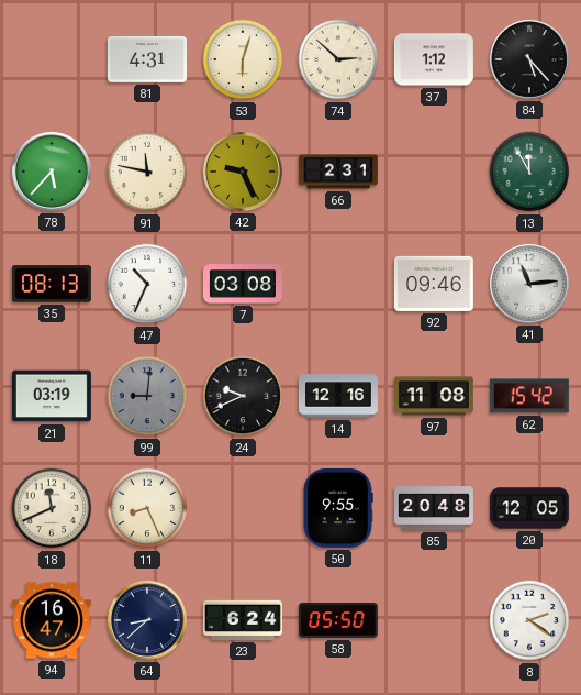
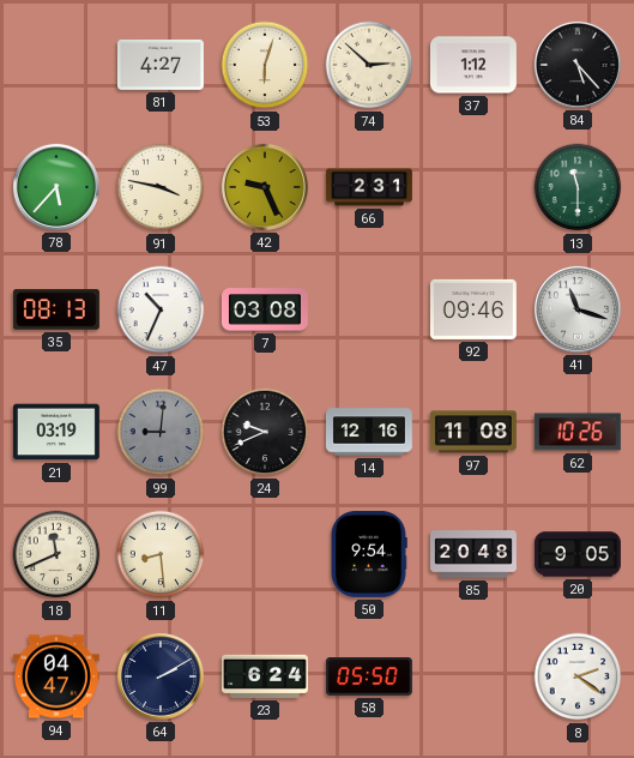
81: 4:31 -> 4:27 (161, 65)
91: 11:47 -> 3:47 (161, 187)
13: 11:55 -> 11:30 (578, 187)
41: 11:14 -> 11:18 (578, 309)
62: 15:42 -> 10:26 (578, 432)
11: 8:26 -> 8:29 (161, 554)
50: 9:55 -> 9:54 (369, 554)
20: 12:05 -> 9:05 (578, 554)
94: 16:47 -> 04:47 (56, 676)
64: 8:38 -> 2:10 (161, 676)
